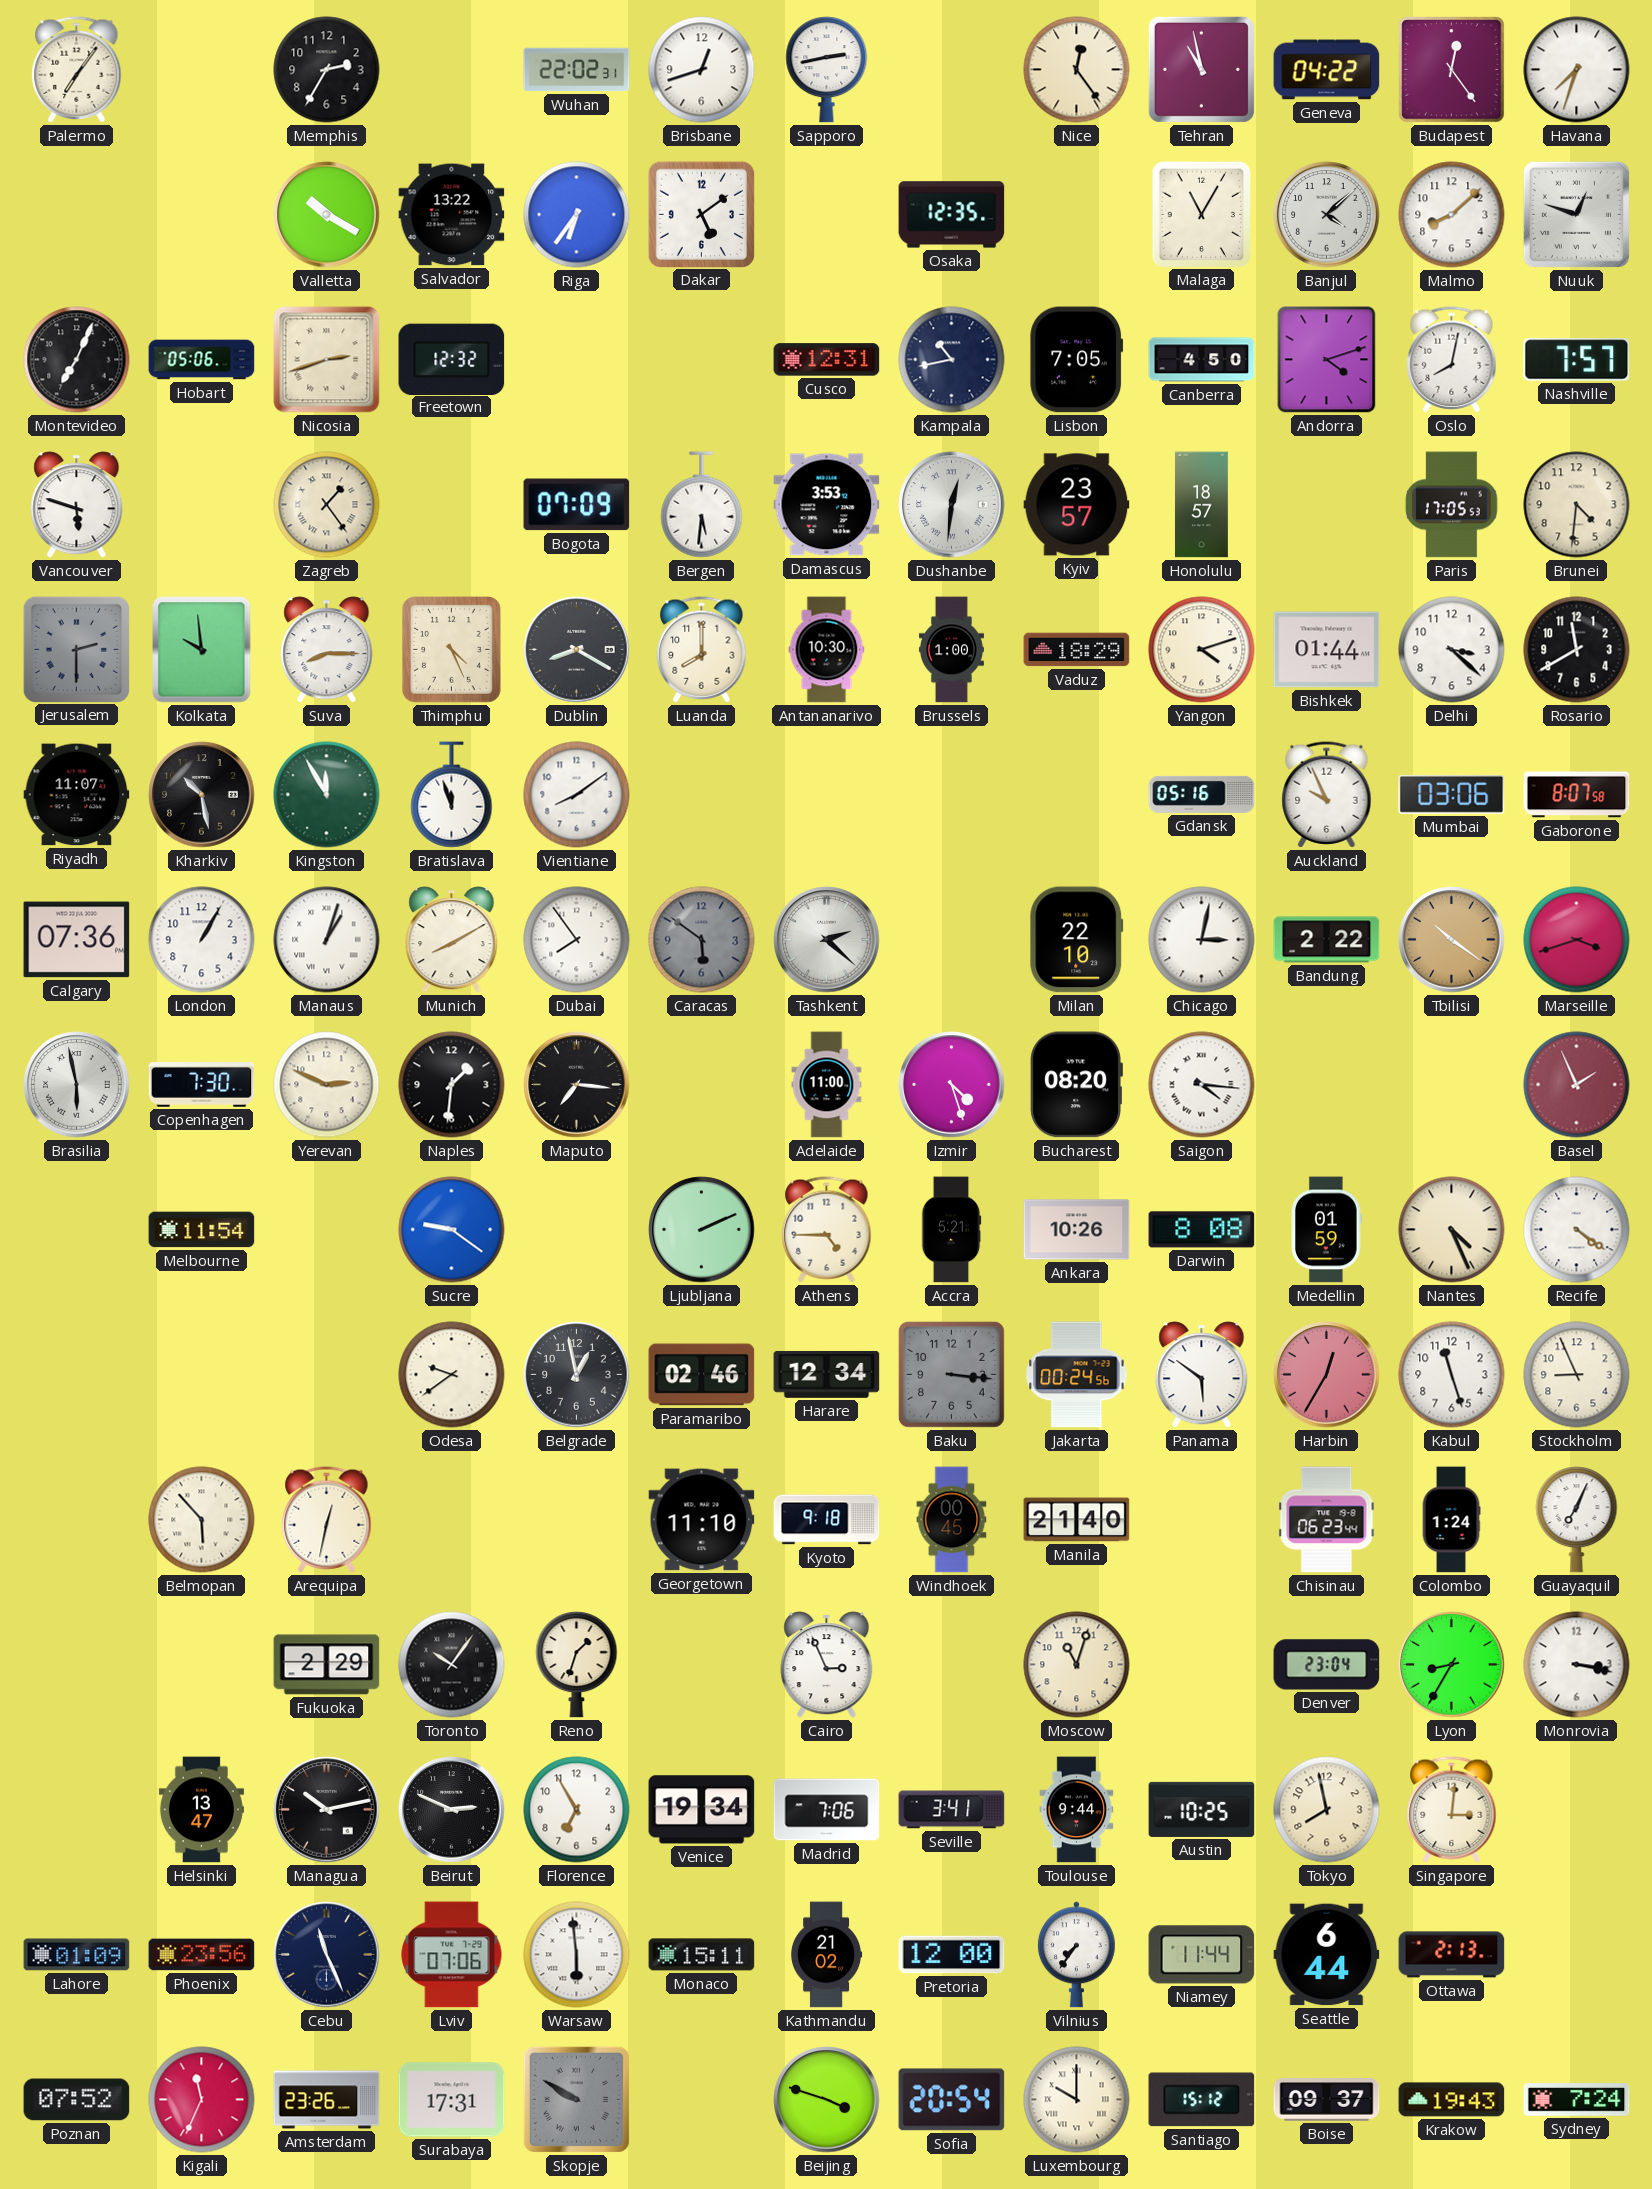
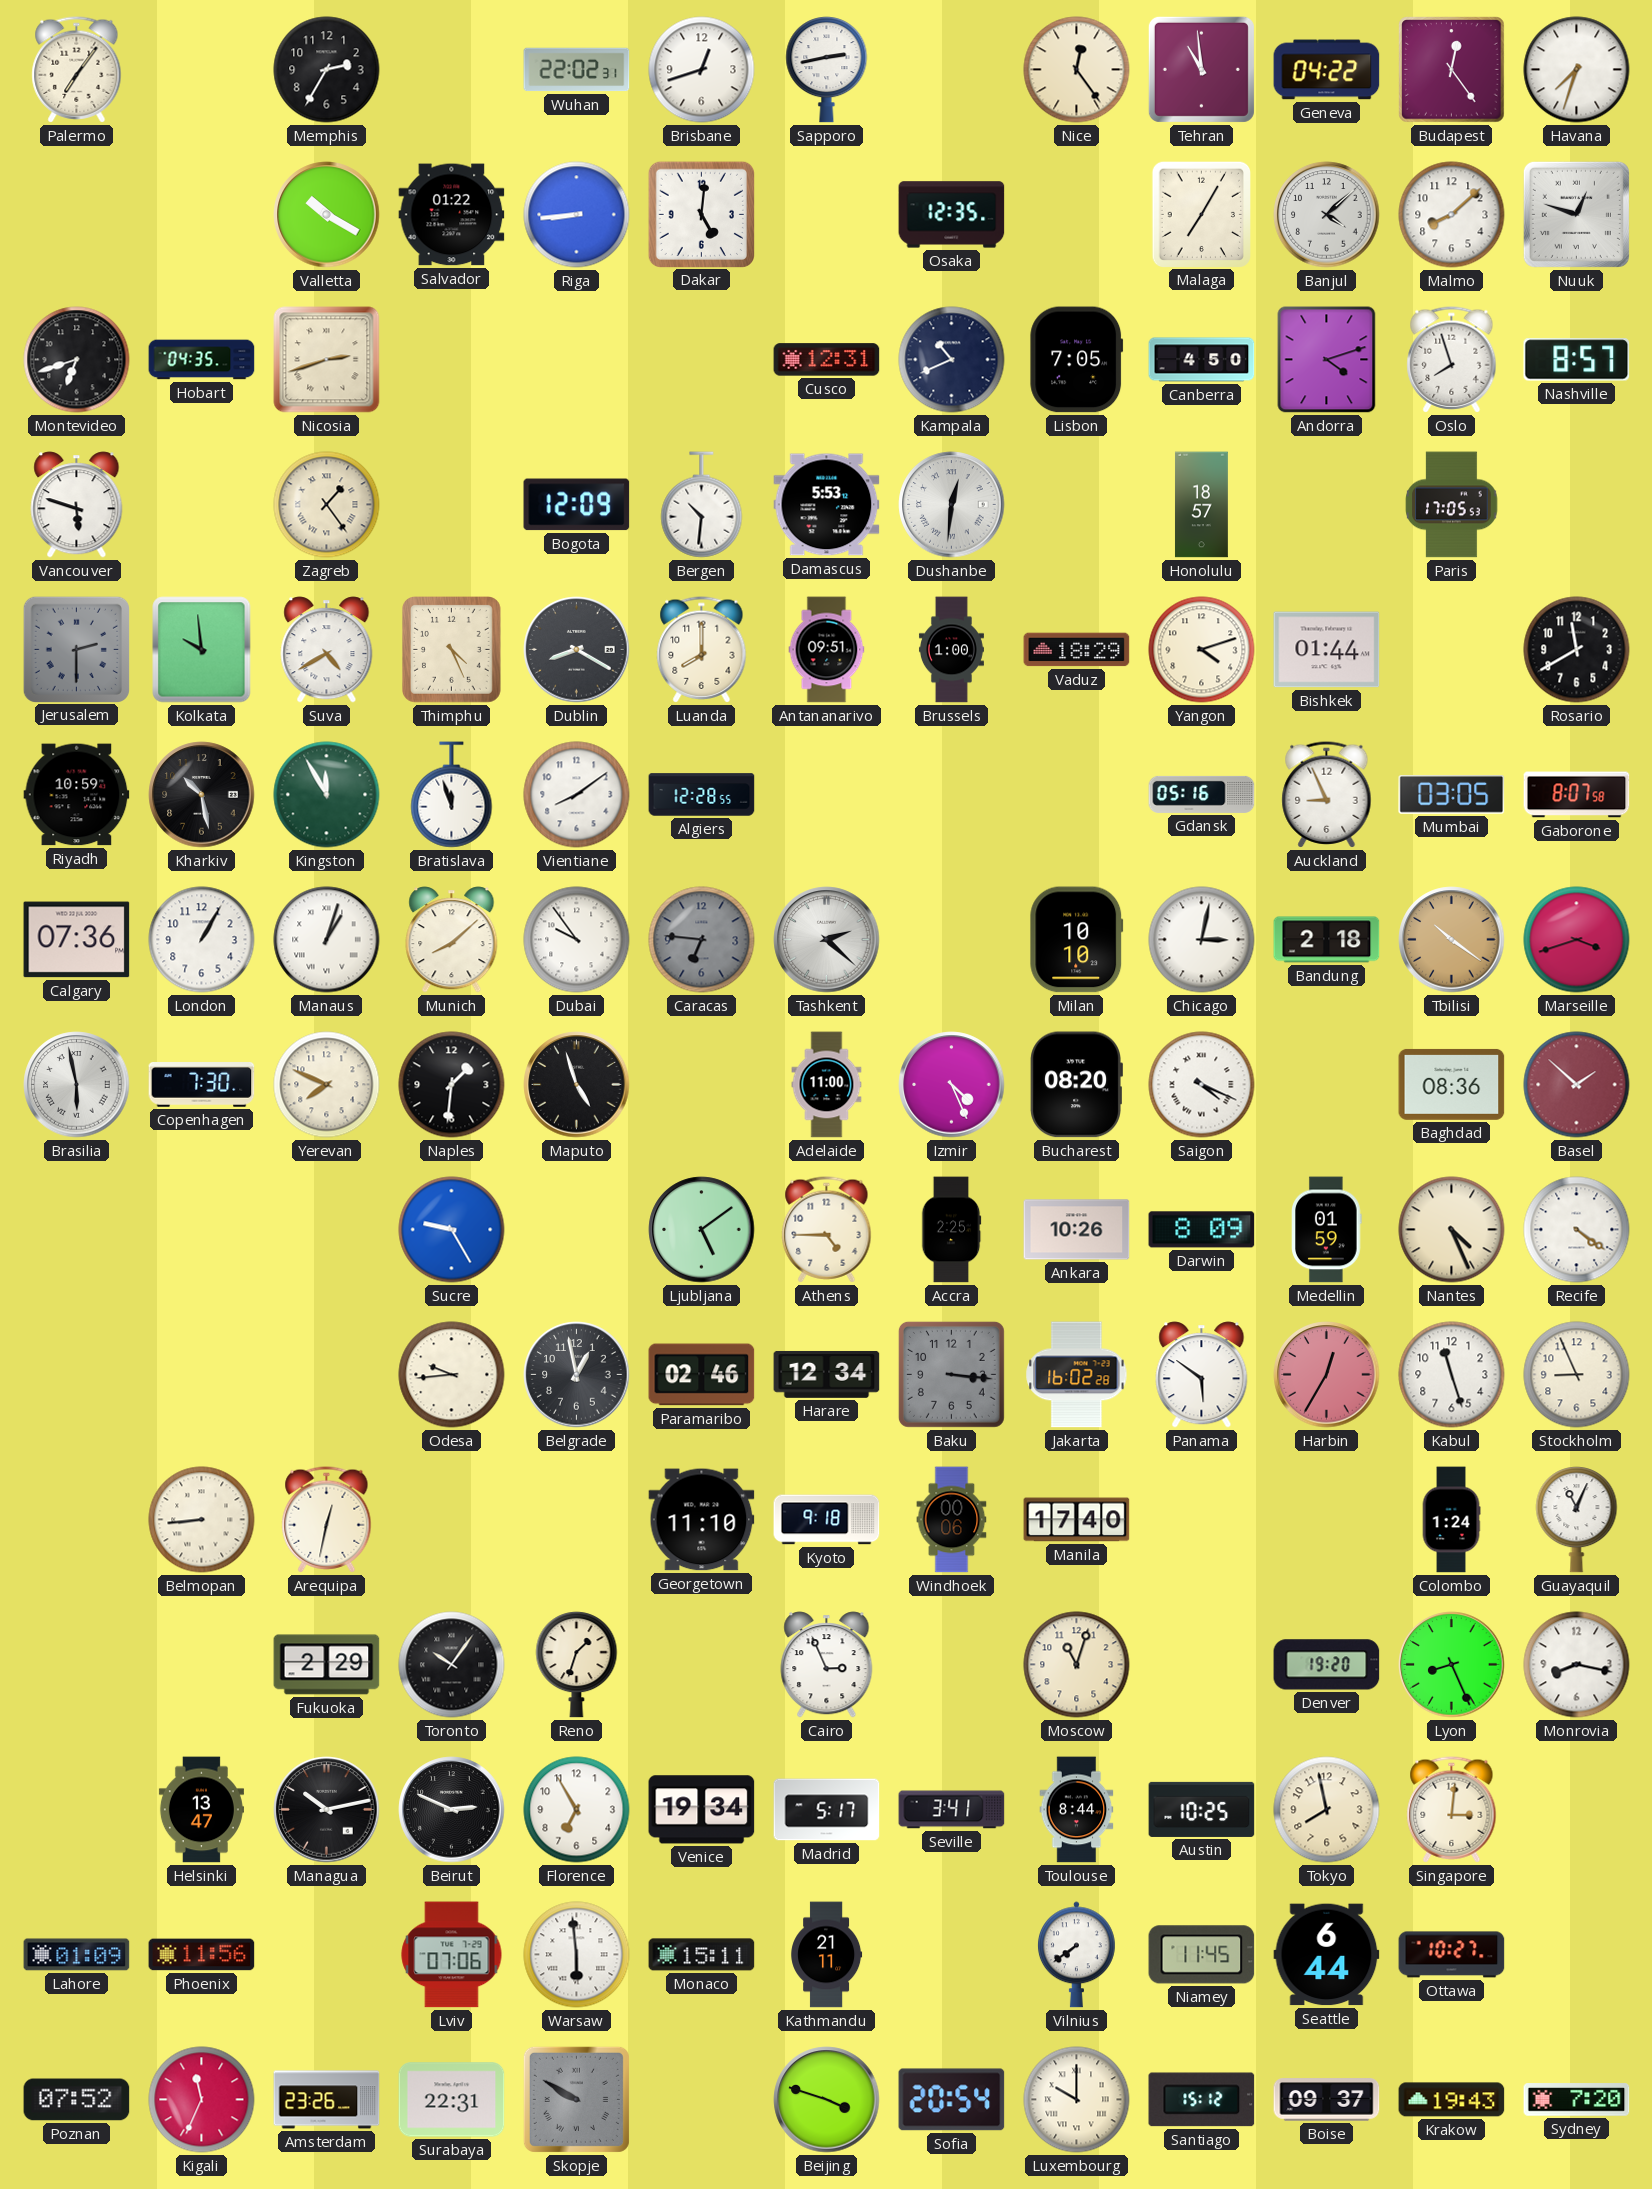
Tehran: 10:58 -> 10:59 (1201, 69)
Salvador: 13:22 -> 01:22 (452, 215)
Riga: 6:36 -> 8:44 (577, 215)
Dakar: 5:09 -> 5:01 (701, 214)
Malaga: 11:05 -> 7:05 (1201, 214)
Montevideo: 7:04 -> 6:42 (77, 360)
Hobart: 05:06 -> 04:35 (202, 360)
Freetown: 12:32 -> none (452, 359)
Kampala: 10:43 -> 10:41 (952, 360)
Oslo: 8:02 -> 7:57 (1452, 360)
Nashville: 7:57 -> 8:57 (1577, 360)
Bogota: 07:09 -> 12:09 (577, 505)
Bergen: 5:31 -> 10:31 (702, 505)
Damascus: 3:53 -> 5:53 (827, 505)
Kyiv: 23:57 -> none (1077, 505)
Brunei: 4:31 -> none (1577, 505)
Suva: 8:15 -> 4:40 (327, 650)
Antananarivo: 10:30 -> 09:51 (827, 650)
Delhi: 3:22 -> none (1452, 650)
Riyadh: 11:07 -> 10:59 (77, 795)
Algiers: none -> 12:28 (702, 795)
Auckland: 9:56 -> 8:56 (1327, 795)
Mumbai: 03:06 -> 03:05 (1452, 795)
Munich: 8:10 -> 8:08 (452, 940)
Dubai: 7:54 -> 9:54 (577, 940)
Caracas: 5:51 -> 6:46 (702, 940)
Milan: 22:10 -> 10:10 (1077, 940)
Bandung: 2:22 -> 2:18 (1327, 940)
Yerevan: 2:49 -> 7:49 (327, 1085)
Maputo: 7:16 -> 4:57 (577, 1085)
Izmir: 4:27 -> 4:26 (952, 1085)
Saigon: 4:16 -> 4:19 (1202, 1085)
Baghdad: none -> 08:36 (1452, 1084)
Basel: 1:56 -> 1:52 (1577, 1085)
Melbourne: 11:54 -> none (202, 1230)
Sucre: 9:21 -> 9:25 (452, 1230)
Ljubljana: 2:11 -> 5:09 (702, 1230)
Accra: 5:21 -> 2:25 (951, 1230)
Darwin: 8:08 -> 8:09 (1202, 1230)
Odesa: 9:39 -> 9:44 (452, 1375)
Jakarta: 00:24 -> 16:02 (1077, 1375)
Belmopan: 5:53 -> 8:44 (202, 1520)
Windhoek: 00:45 -> 00:06 (952, 1520)
Manila: 21:40 -> 17:40 (1077, 1520)
Chisinau: 06:23 -> none (1327, 1520)
Guayaquil: 7:04 -> 11:04 (1577, 1520)
Denver: 23:04 -> 19:20 (1327, 1665)
Lyon: 8:35 -> 8:26 (1452, 1665)
Monrovia: 3:17 -> 8:17 (1577, 1665)
Madrid: 7:06 -> 5:17 (827, 1810)
Toulouse: 9:44 -> 8:44 (1077, 1810)
Phoenix: 23:56 -> 11:56 (202, 1955)
Cebu: 11:26 -> none (327, 1955)
Kathmandu: 21:02 -> 21:11 (827, 1955)
Pretoria: 12:00 -> none (952, 1955)
Vilnius: 7:36 -> 7:39 (1076, 1955)
Niamey: 11:44 -> 11:45 (1202, 1955)
Ottawa: 2:13 -> 10:27 (1452, 1955)
Surabaya: 17:31 -> 22:31 (452, 2100)
Sydney: 7:24 -> 7:20 (1577, 2100)
